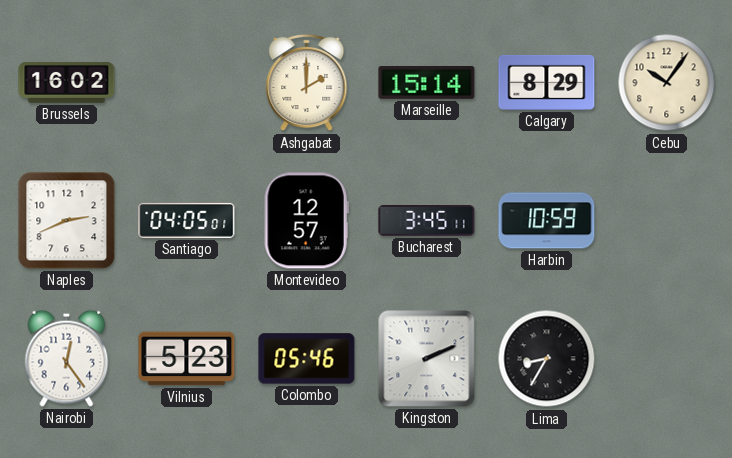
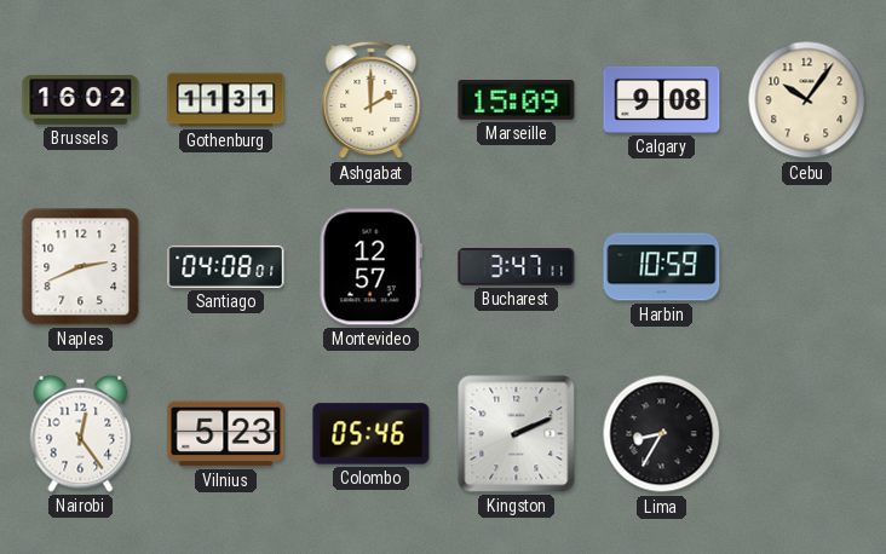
Gothenburg: none -> 11:31 (226, 100)
Marseille: 15:14 -> 15:09 (517, 99)
Calgary: 8:29 -> 9:08 (662, 99)
Santiago: 04:05 -> 04:08 (226, 266)
Bucharest: 3:45 -> 3:47 (517, 267)
